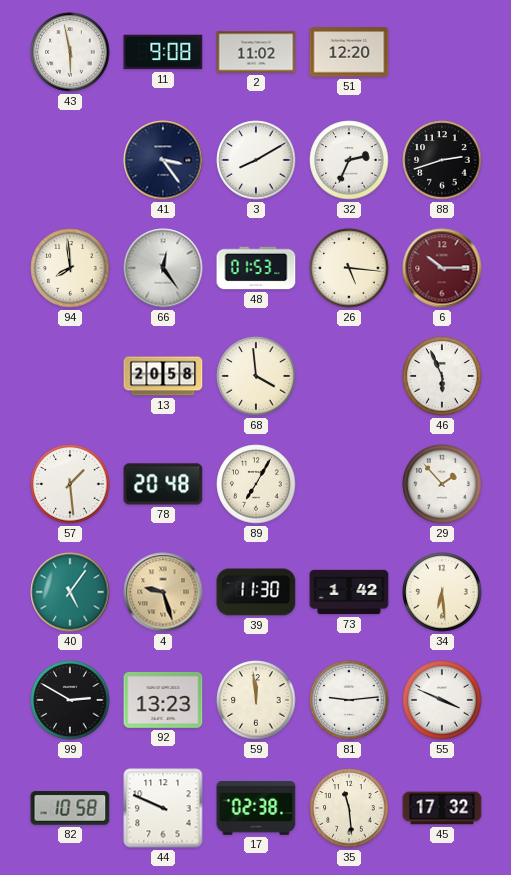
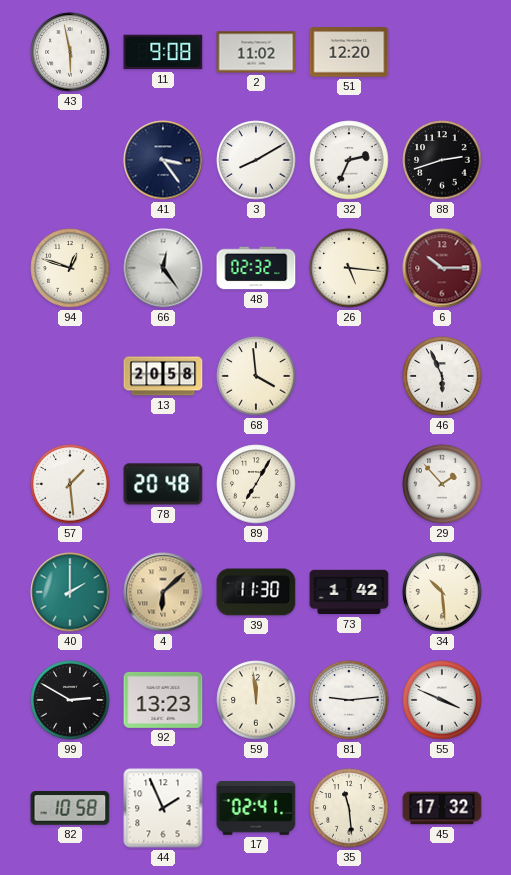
94: 7:59 -> 12:48 (70, 268)
48: 01:53 -> 02:32 (256, 268)
40: 5:06 -> 2:00 (70, 592)
4: 9:27 -> 6:08 (163, 592)
34: 6:29 -> 10:29 (442, 592)
44: 9:49 -> 1:56 (163, 808)
17: 02:38 -> 02:41 (256, 808)
